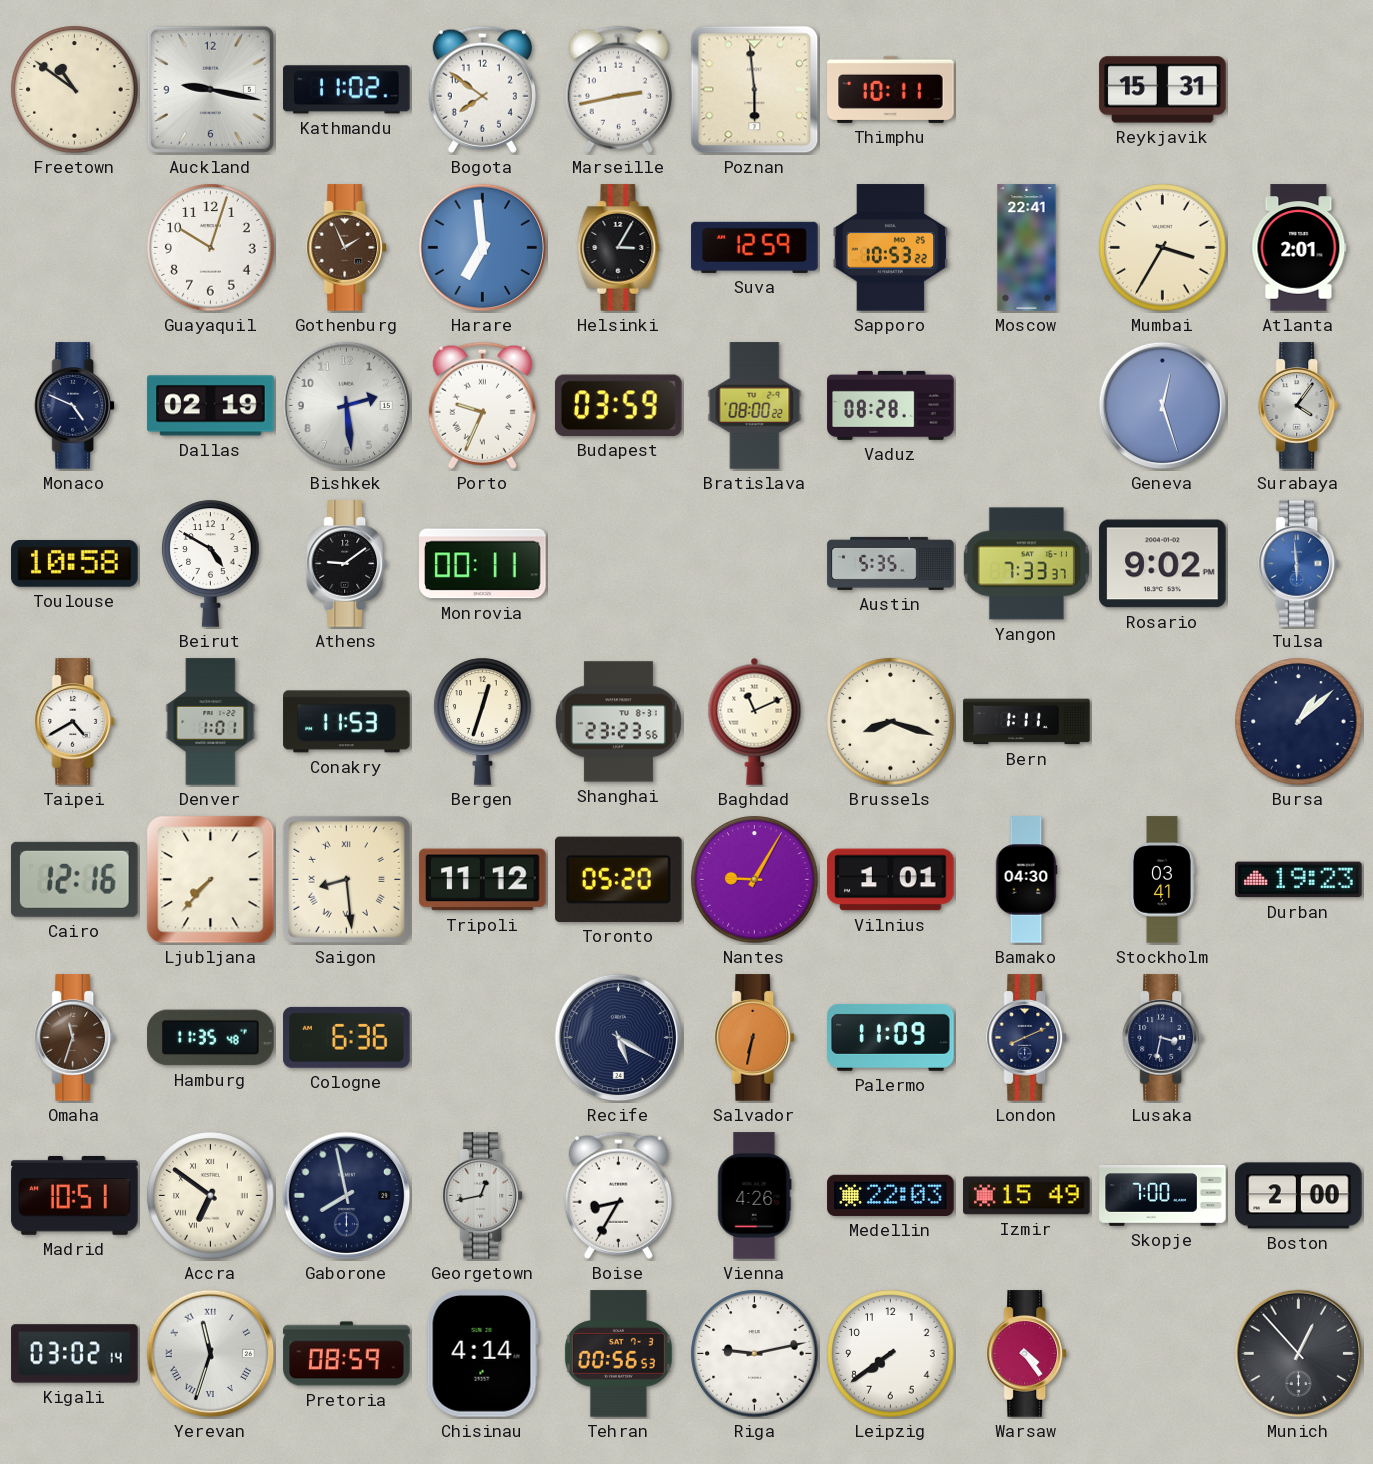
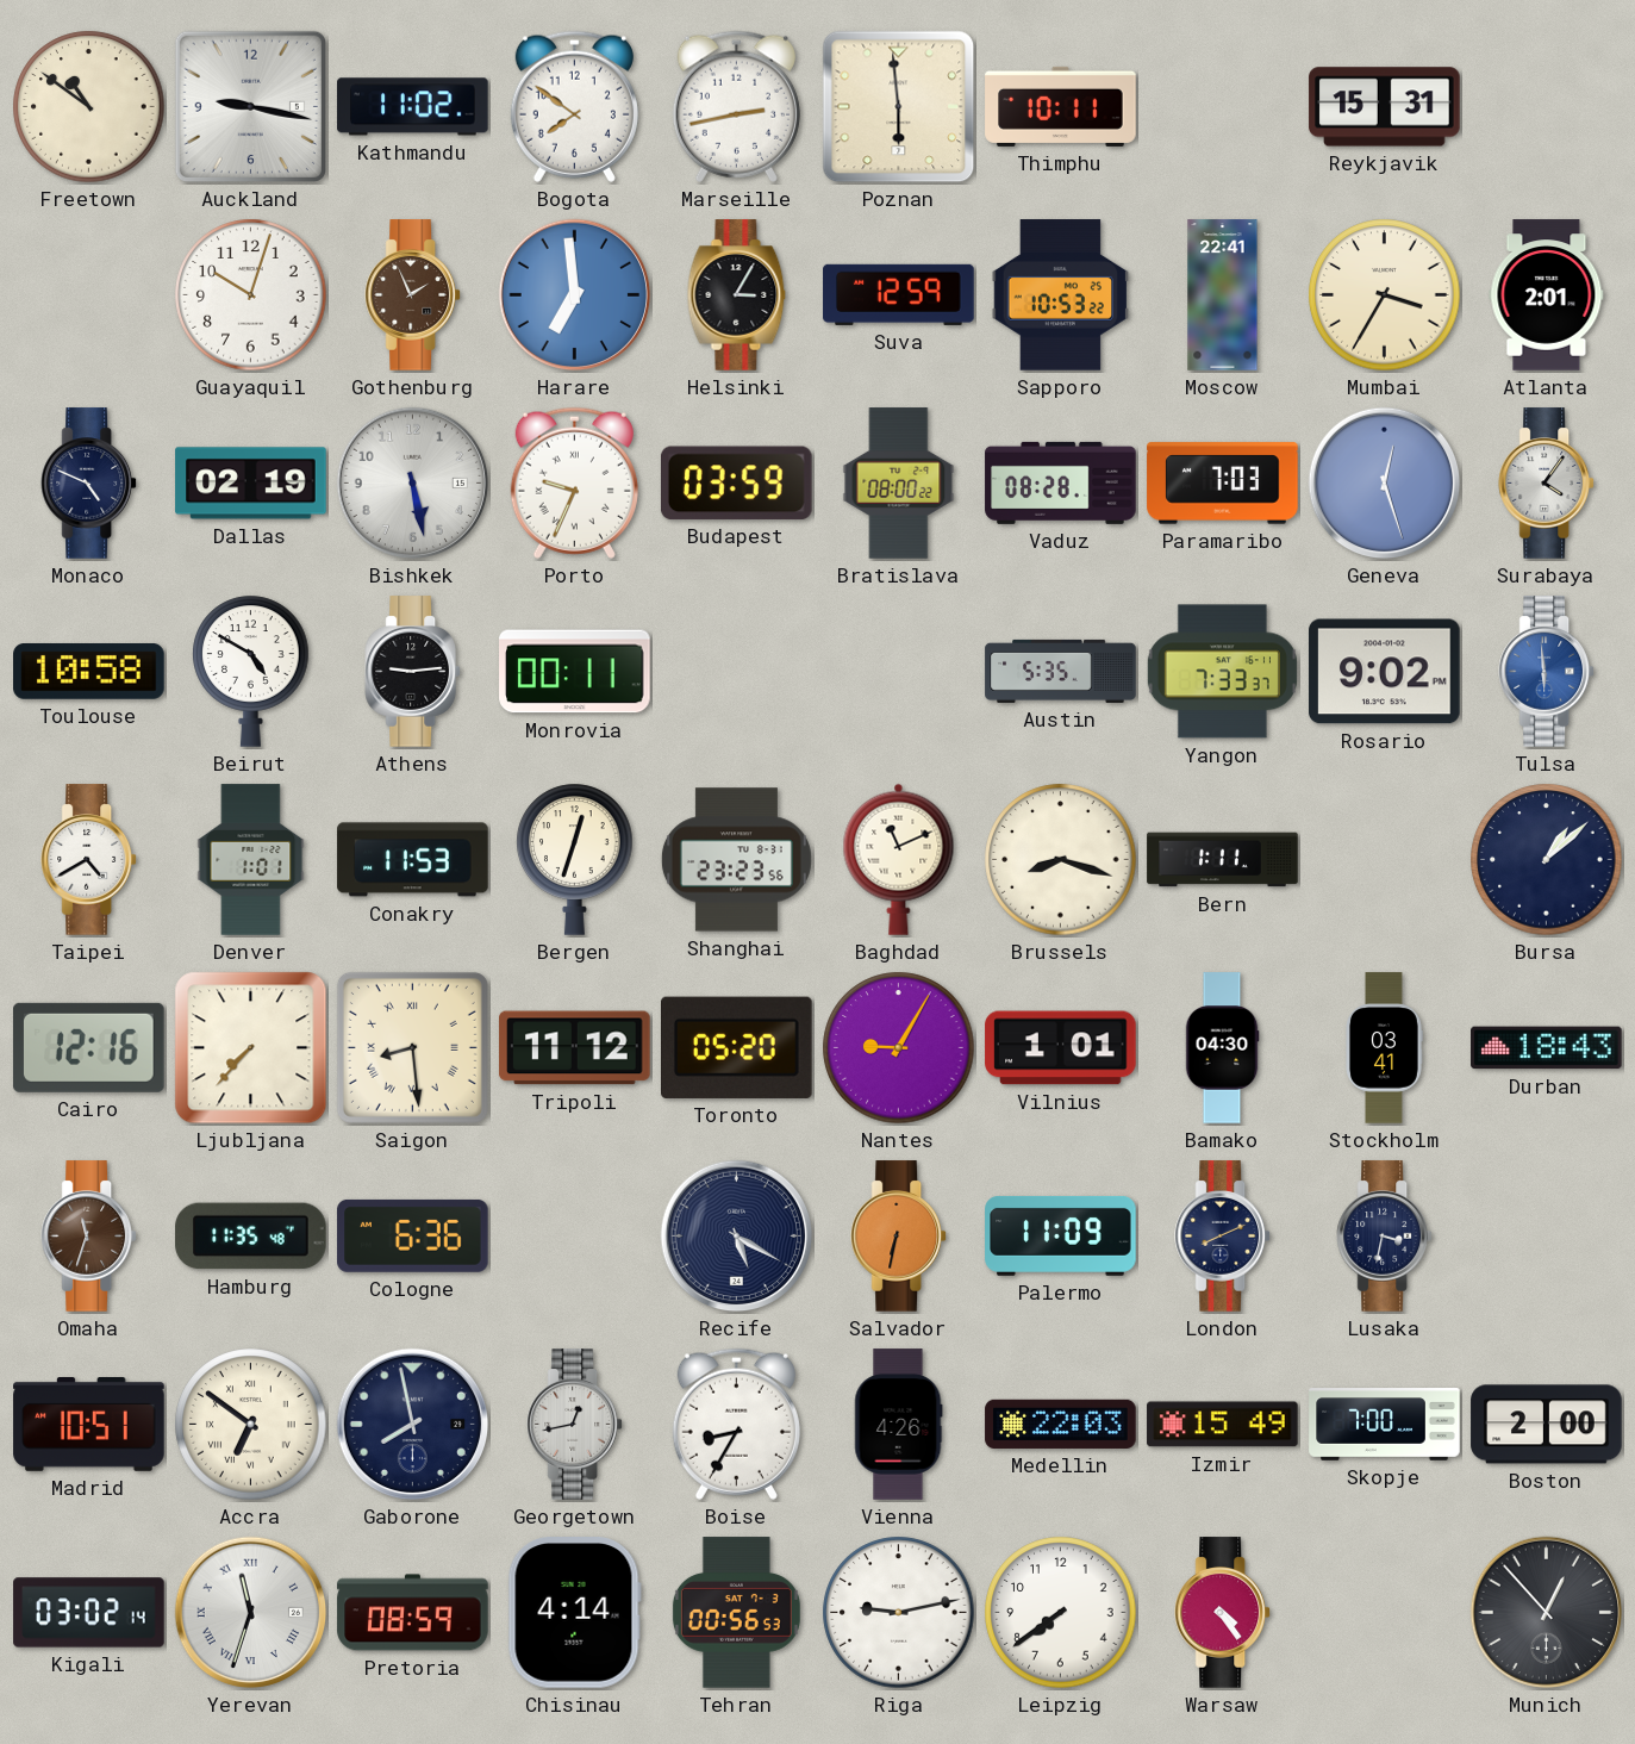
Bishkek: 2:29 -> 5:28 (413, 484)
Paramaribo: none -> 7:03 (1223, 484)
Athens: 9:09 -> 9:14 (413, 672)
Durban: 19:23 -> 18:43 (1547, 1048)
